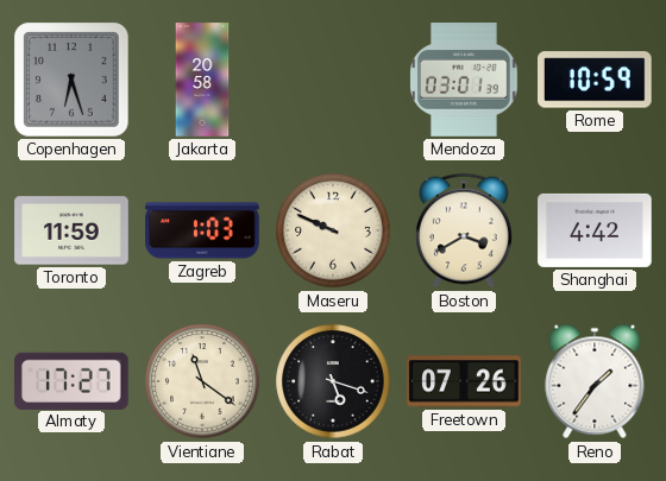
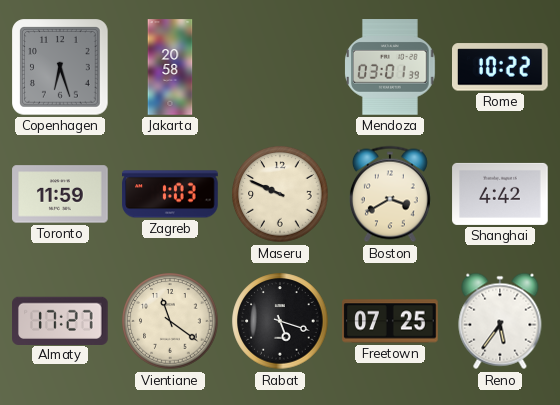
Rome: 10:59 -> 10:22 (501, 67)
Freetown: 07:26 -> 07:25 (390, 321)
Reno: 1:36 -> 5:36 (500, 321)
